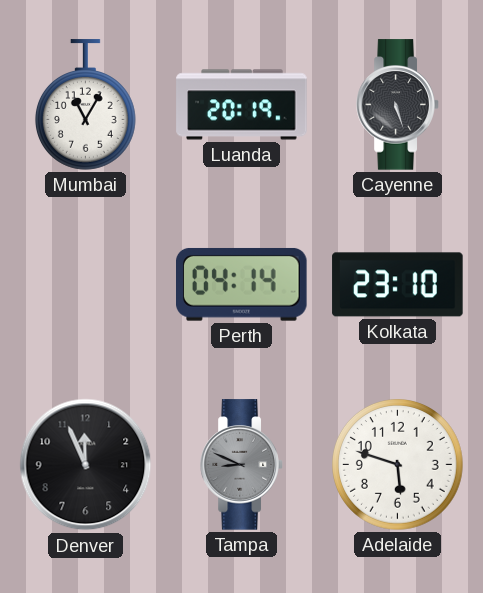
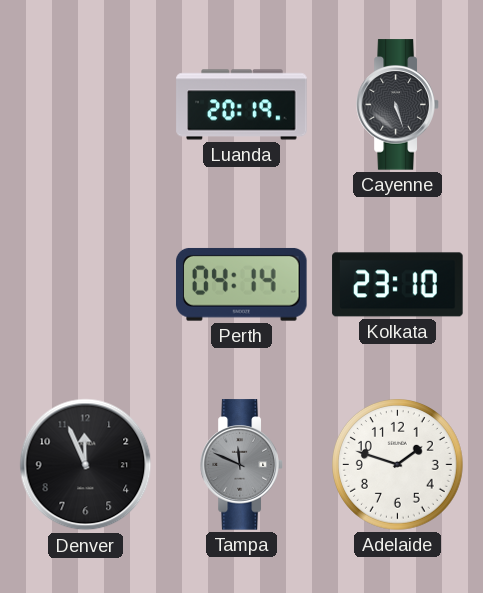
Mumbai: 11:05 -> none (85, 105)
Tampa: 8:49 -> 11:49 (242, 465)
Adelaide: 5:48 -> 1:48 (398, 465)
